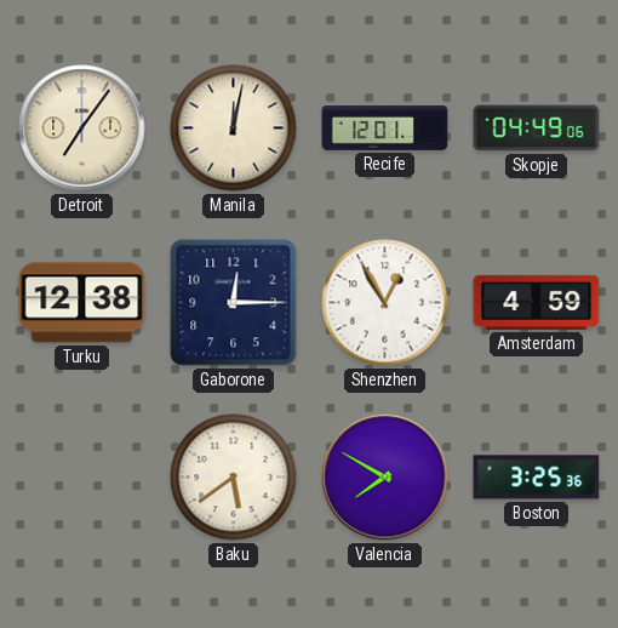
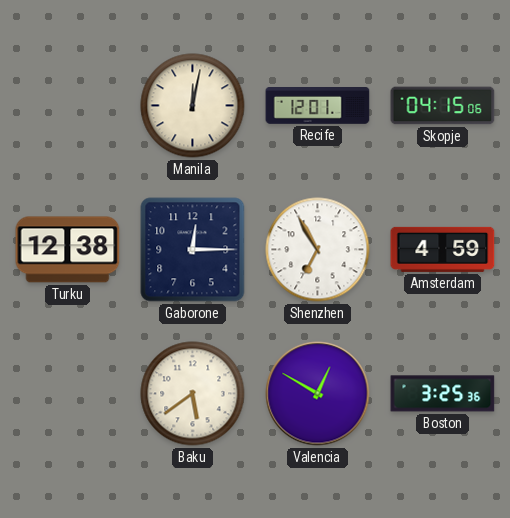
Detroit: 7:06 -> none (82, 129)
Skopje: 04:49 -> 04:15 (443, 106)
Shenzhen: 12:55 -> 6:55 (318, 250)
Valencia: 7:50 -> 12:50 (318, 394)
